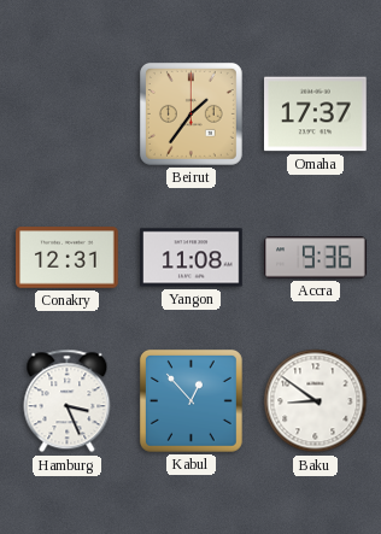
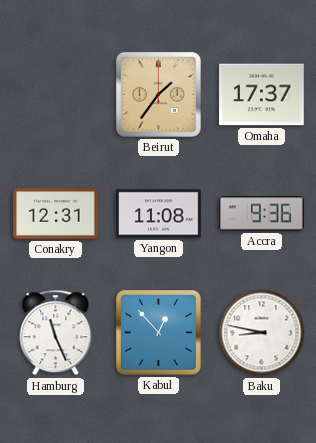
Hamburg: 3:26 -> 11:26 (56, 333)
Baku: 8:51 -> 8:47 (262, 333)
